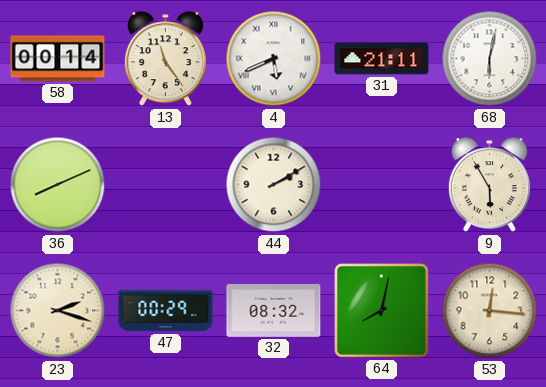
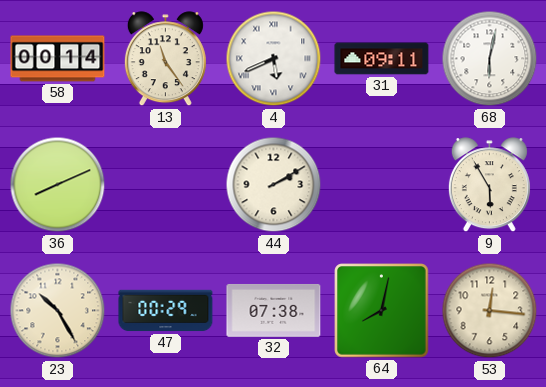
31: 21:11 -> 09:11 (382, 59)
23: 2:18 -> 10:25 (58, 311)
32: 08:32 -> 07:38 (274, 310)
